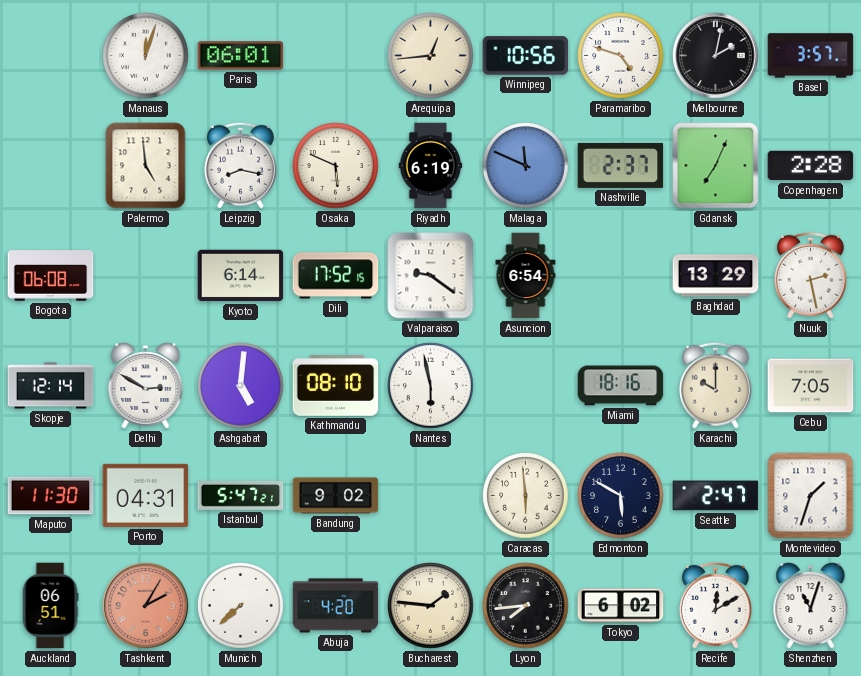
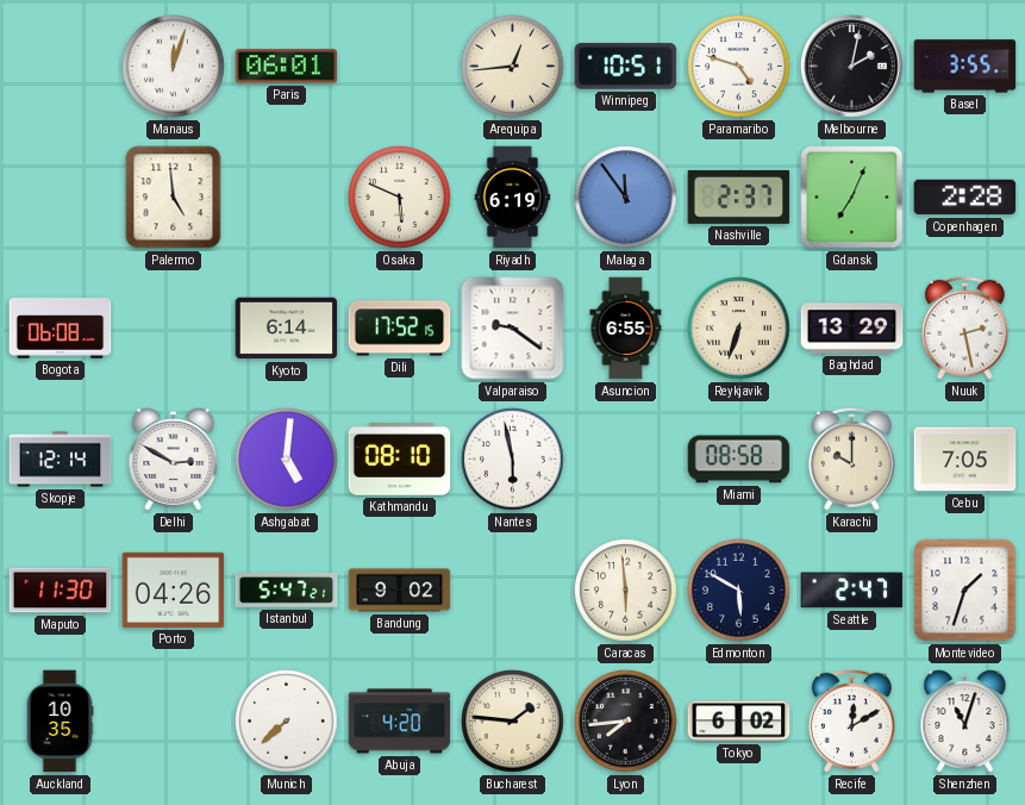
Winnipeg: 10:56 -> 10:51 (626, 67)
Basel: 3:57 -> 3:55 (965, 67)
Leipzig: 8:17 -> none (240, 165)
Malaga: 11:49 -> 11:54 (626, 198)
Asuncion: 6:54 -> 6:55 (626, 329)
Reykjavik: none -> 6:33 (739, 329)
Miami: 18:16 -> 08:58 (739, 460)
Porto: 04:31 -> 04:26 (174, 589)
Auckland: 06:51 -> 10:35 (60, 722)
Tashkent: 2:05 -> none (146, 606)
